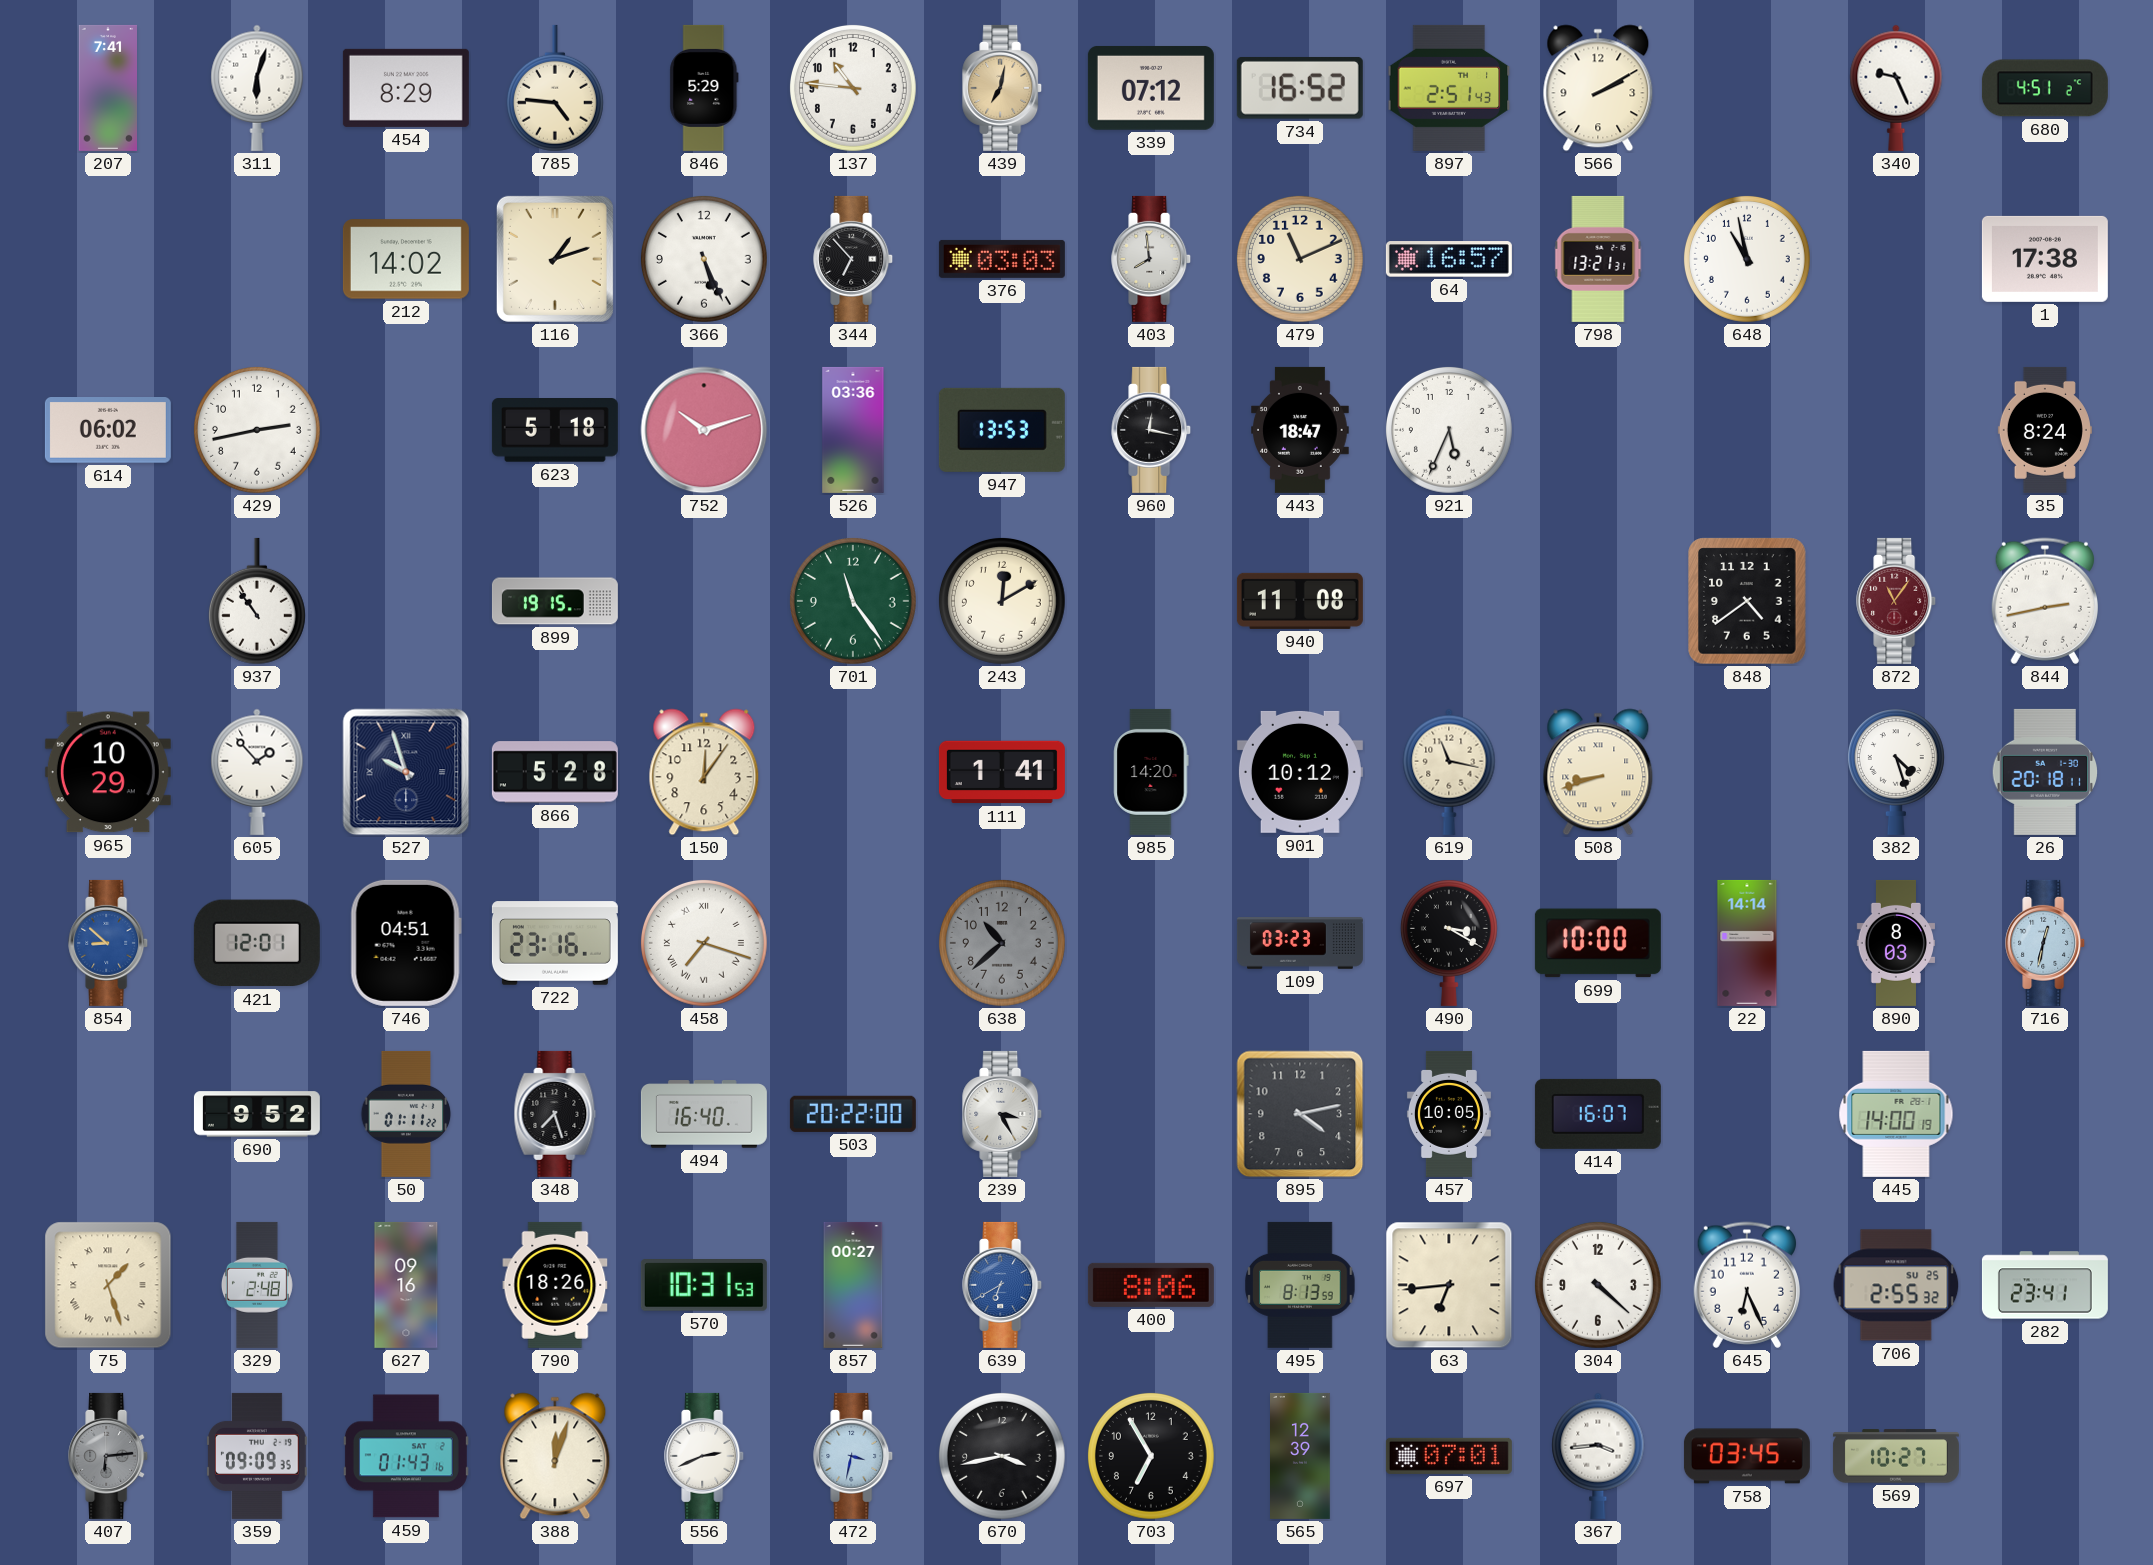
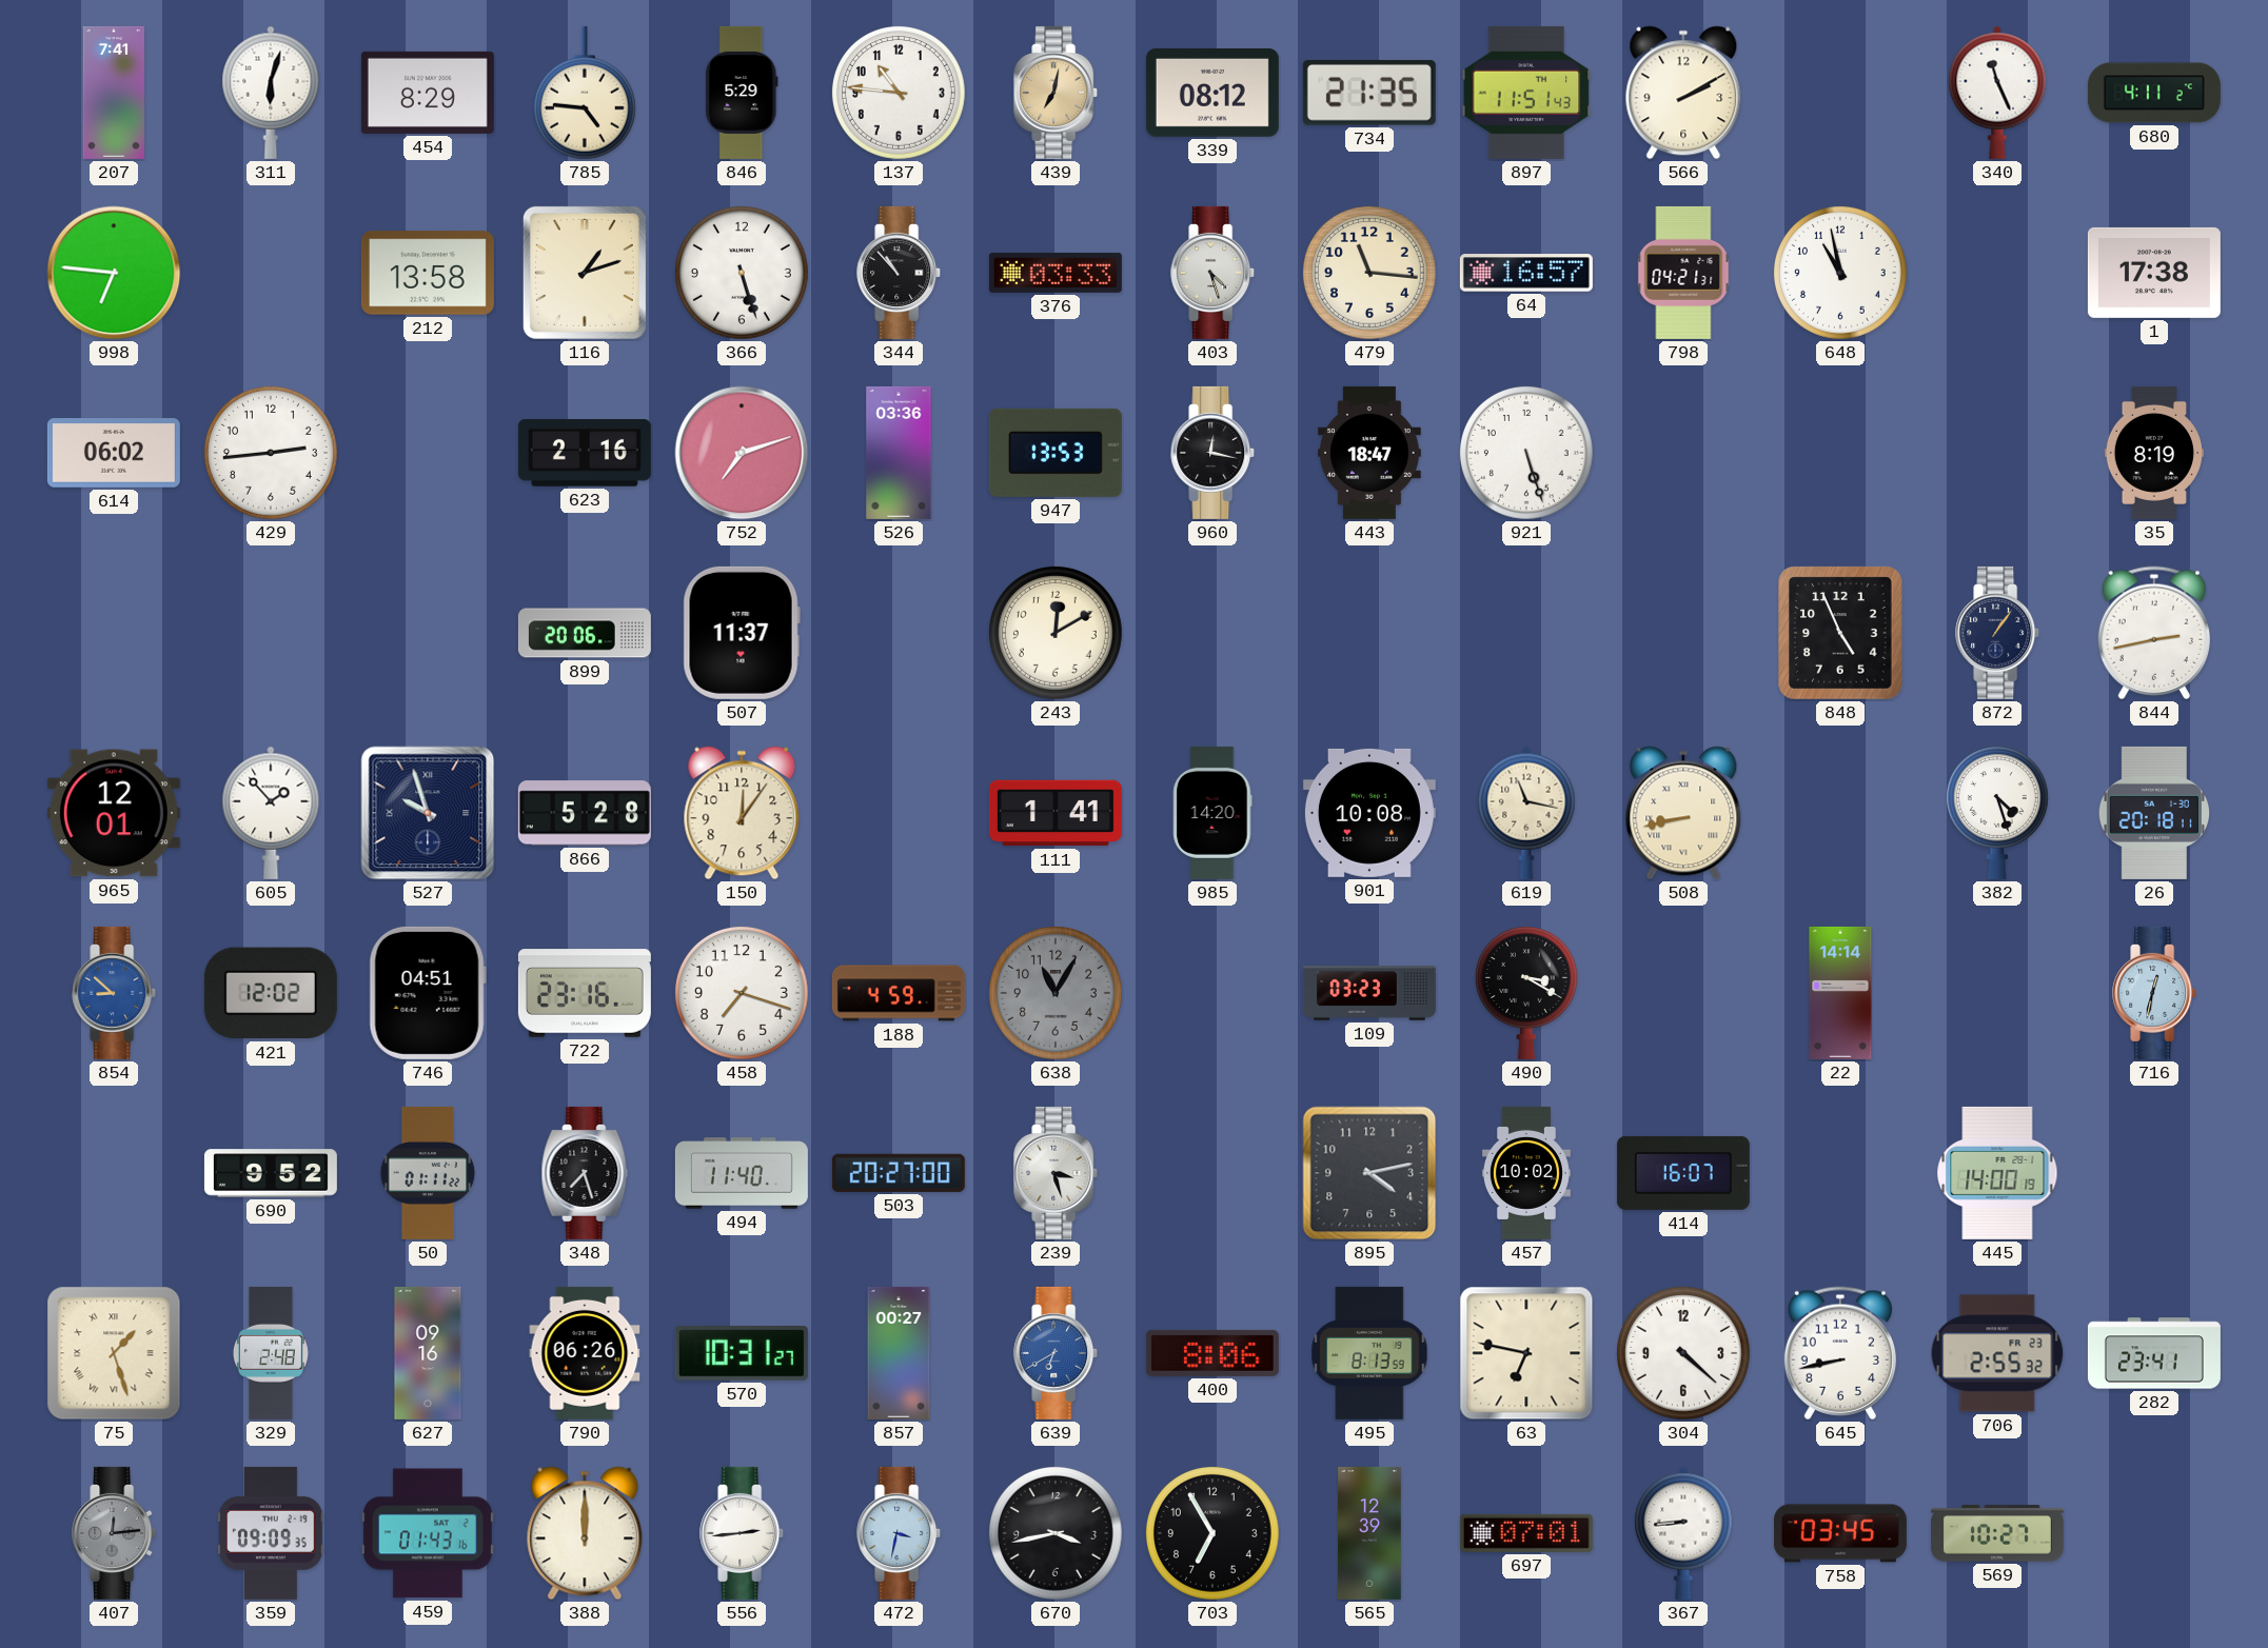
339: 07:12 -> 08:12 (1212, 93)
734: 16:52 -> 21:35 (1369, 93)
897: 2:51 -> 11:51 (1526, 93)
340: 9:26 -> 11:26 (1997, 93)
680: 4:51 -> 4:11 (2154, 93)
998: none -> 6:46 (114, 273)
212: 14:02 -> 13:58 (428, 273)
366: 5:26 -> 5:27 (742, 273)
344: 6:53 -> 10:53 (900, 273)
376: 03:03 -> 03:33 (1056, 273)
403: 7:59 -> 4:27 (1214, 273)
479: 11:11 -> 11:16 (1369, 273)
798: 13:21 -> 04:21 (1683, 273)
429: 2:43 -> 2:44 (271, 453)
623: 5:18 -> 2:16 (585, 454)
752: 10:12 -> 7:12 (742, 453)
921: 5:34 -> 5:27 (1526, 453)
35: 8:24 -> 8:19 (2154, 453)
937: 10:54 -> none (257, 601)
899: 19:15 -> 20:06 (585, 633)
507: none -> 11:37 (742, 633)
701: 11:24 -> none (853, 601)
940: 11:08 -> none (1300, 601)
848: 4:39 -> 4:56 (1840, 633)
872: 11:06 -> 1:06 (1998, 633)
872 dial: burgundy -> navy (1998, 633)
965: 10:29 -> 12:01 (114, 813)
901: 10:12 -> 10:08 (1369, 813)
508: 8:42 -> 8:43 (1683, 813)
421: 12:01 -> 12:02 (271, 993)
458 numerals: Roman -> Arabic (742, 993)
188: none -> 4:59 (899, 993)
638: 10:38 -> 11:05 (1056, 993)
699: 10:00 -> none (1598, 943)
890: 8:03 -> none (1895, 943)
494: 16:40 -> 11:40 (742, 1173)
503: 20:22 -> 20:27 (899, 1173)
239: 3:25 -> 3:27 (1057, 1173)
457: 10:05 -> 10:02 (1526, 1173)
790: 18:26 -> 06:26 (585, 1353)
570: 10:31:53 -> 10:31:27 (742, 1354)
63: 6:44 -> 6:47 (1526, 1353)
645: 6:26 -> 8:43 (1840, 1353)
706 date: SU 25 -> FR 23 (1997, 1353)
407: 6:14 -> 12:14 (115, 1533)
388: 12:03 -> 12:00 (585, 1533)
556: 2:41 -> 2:44 (743, 1533)
367: 3:44 -> 8:44 (1683, 1533)
